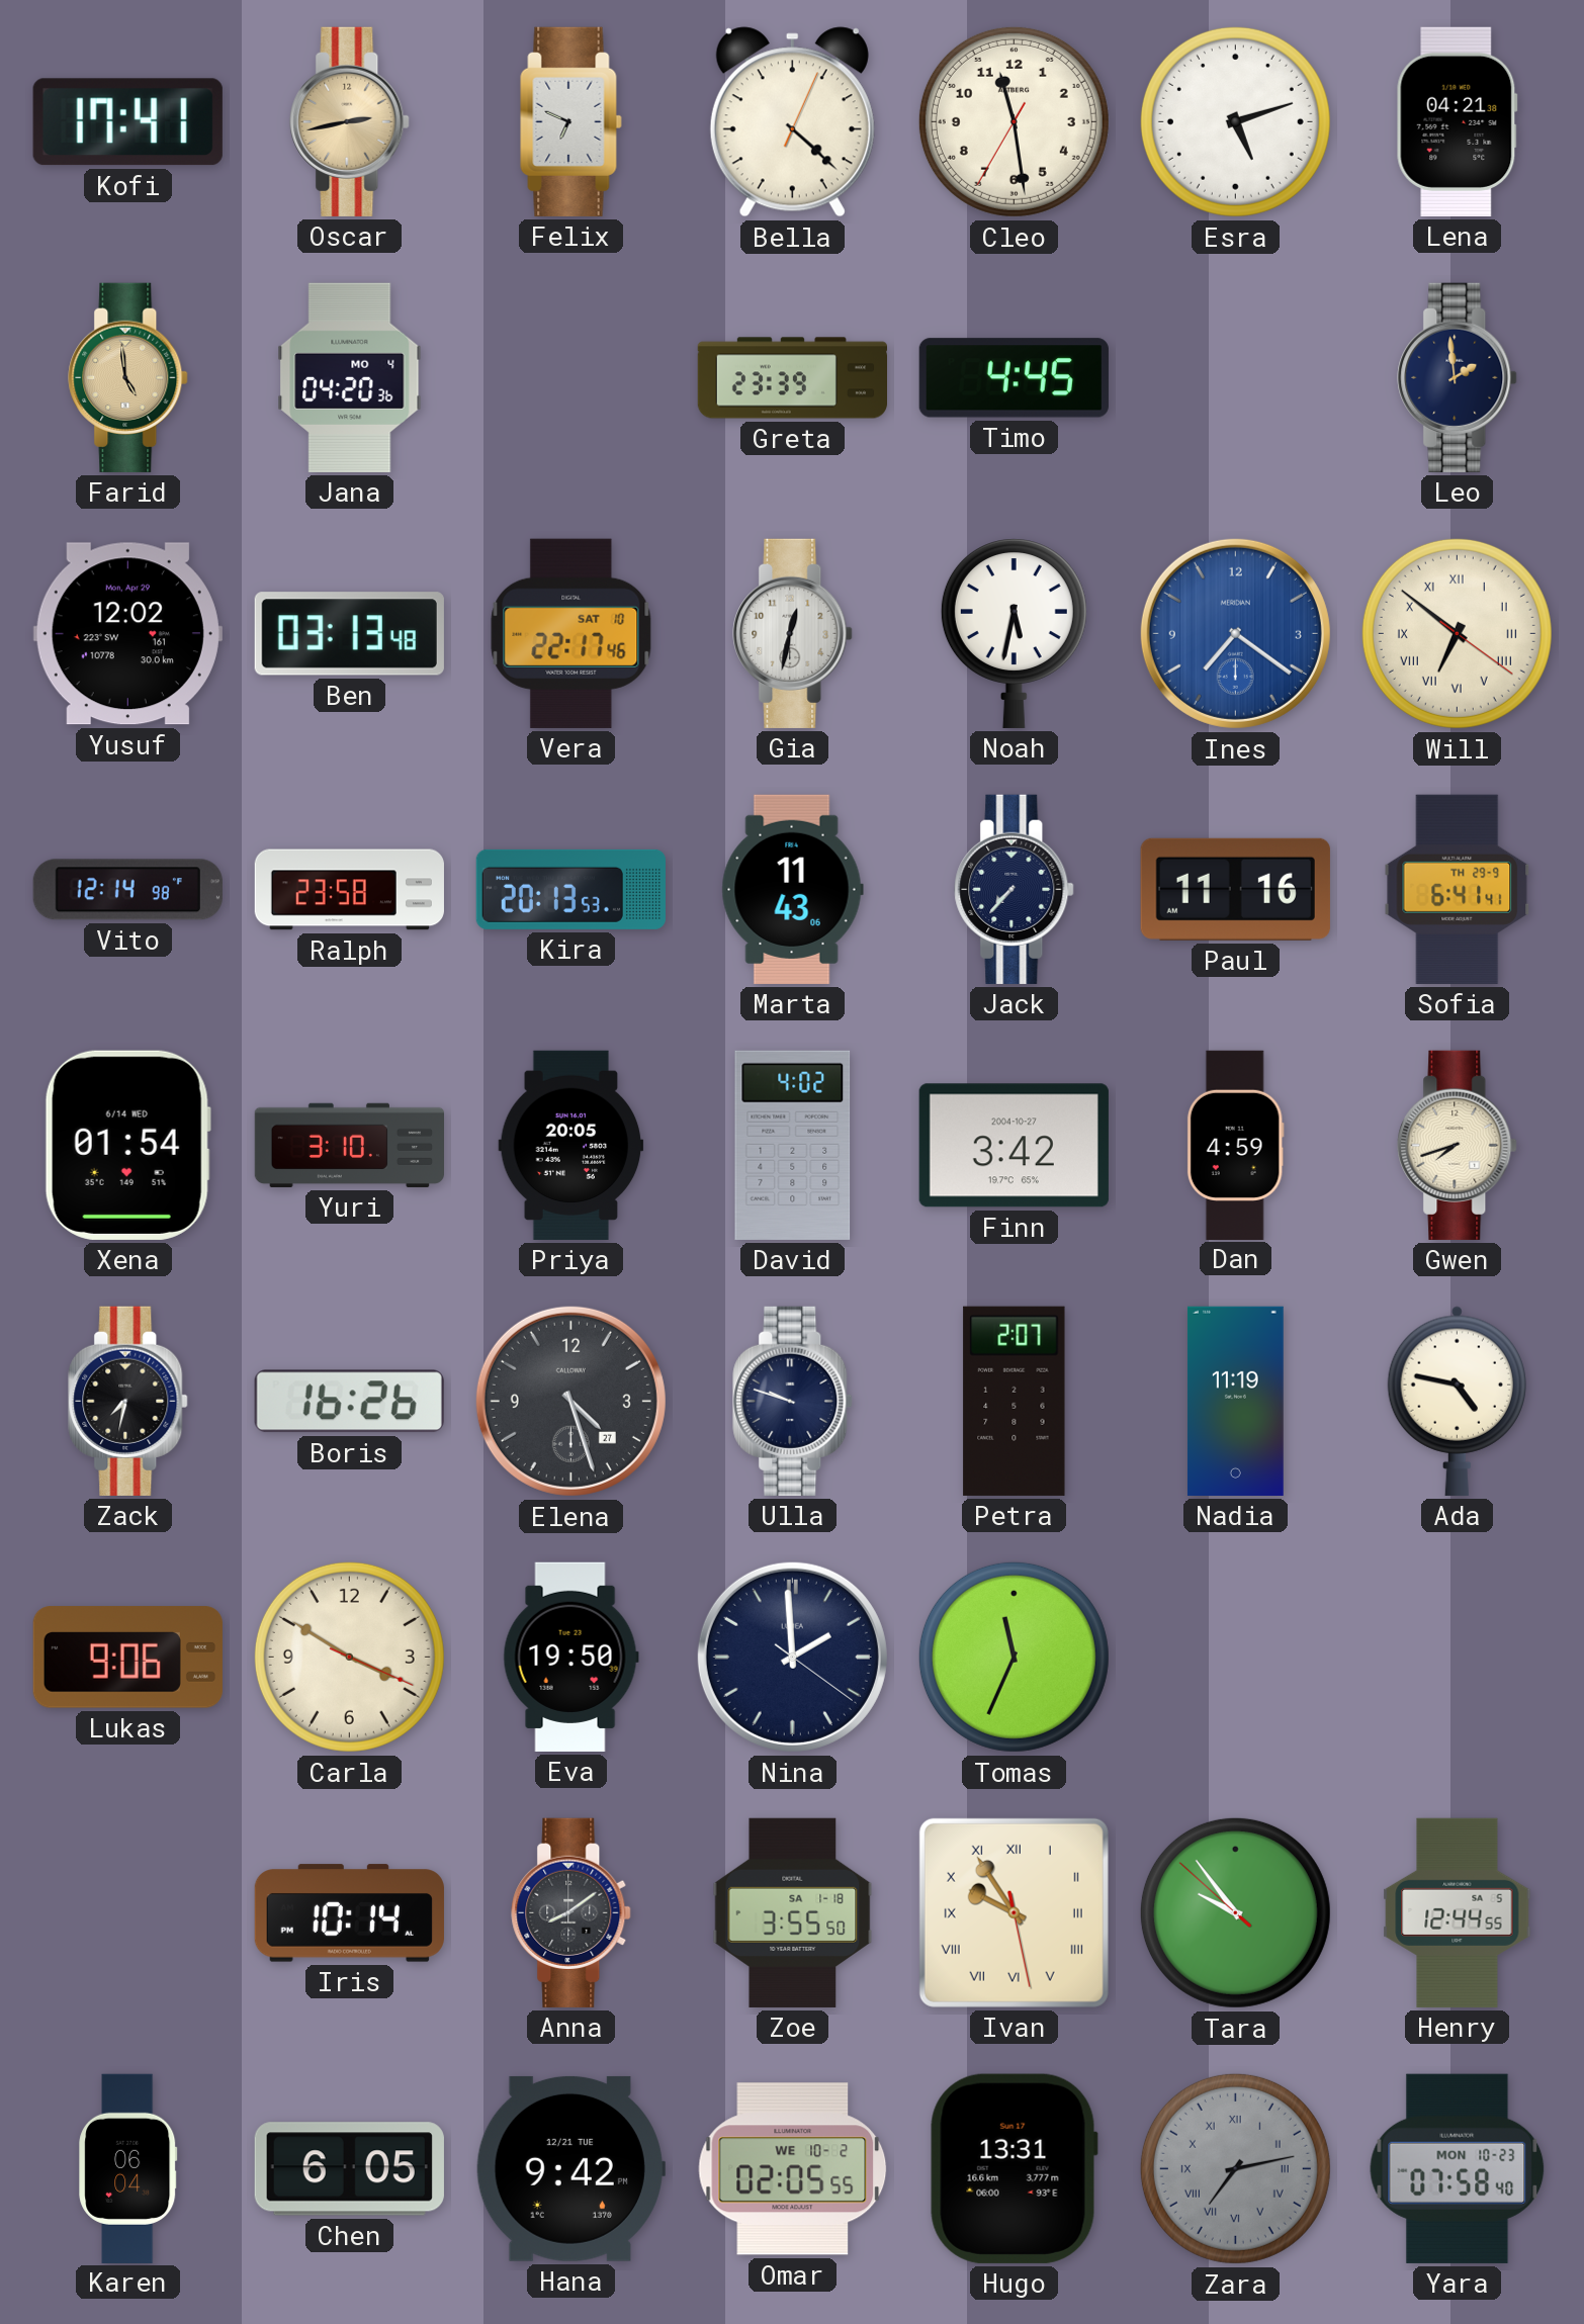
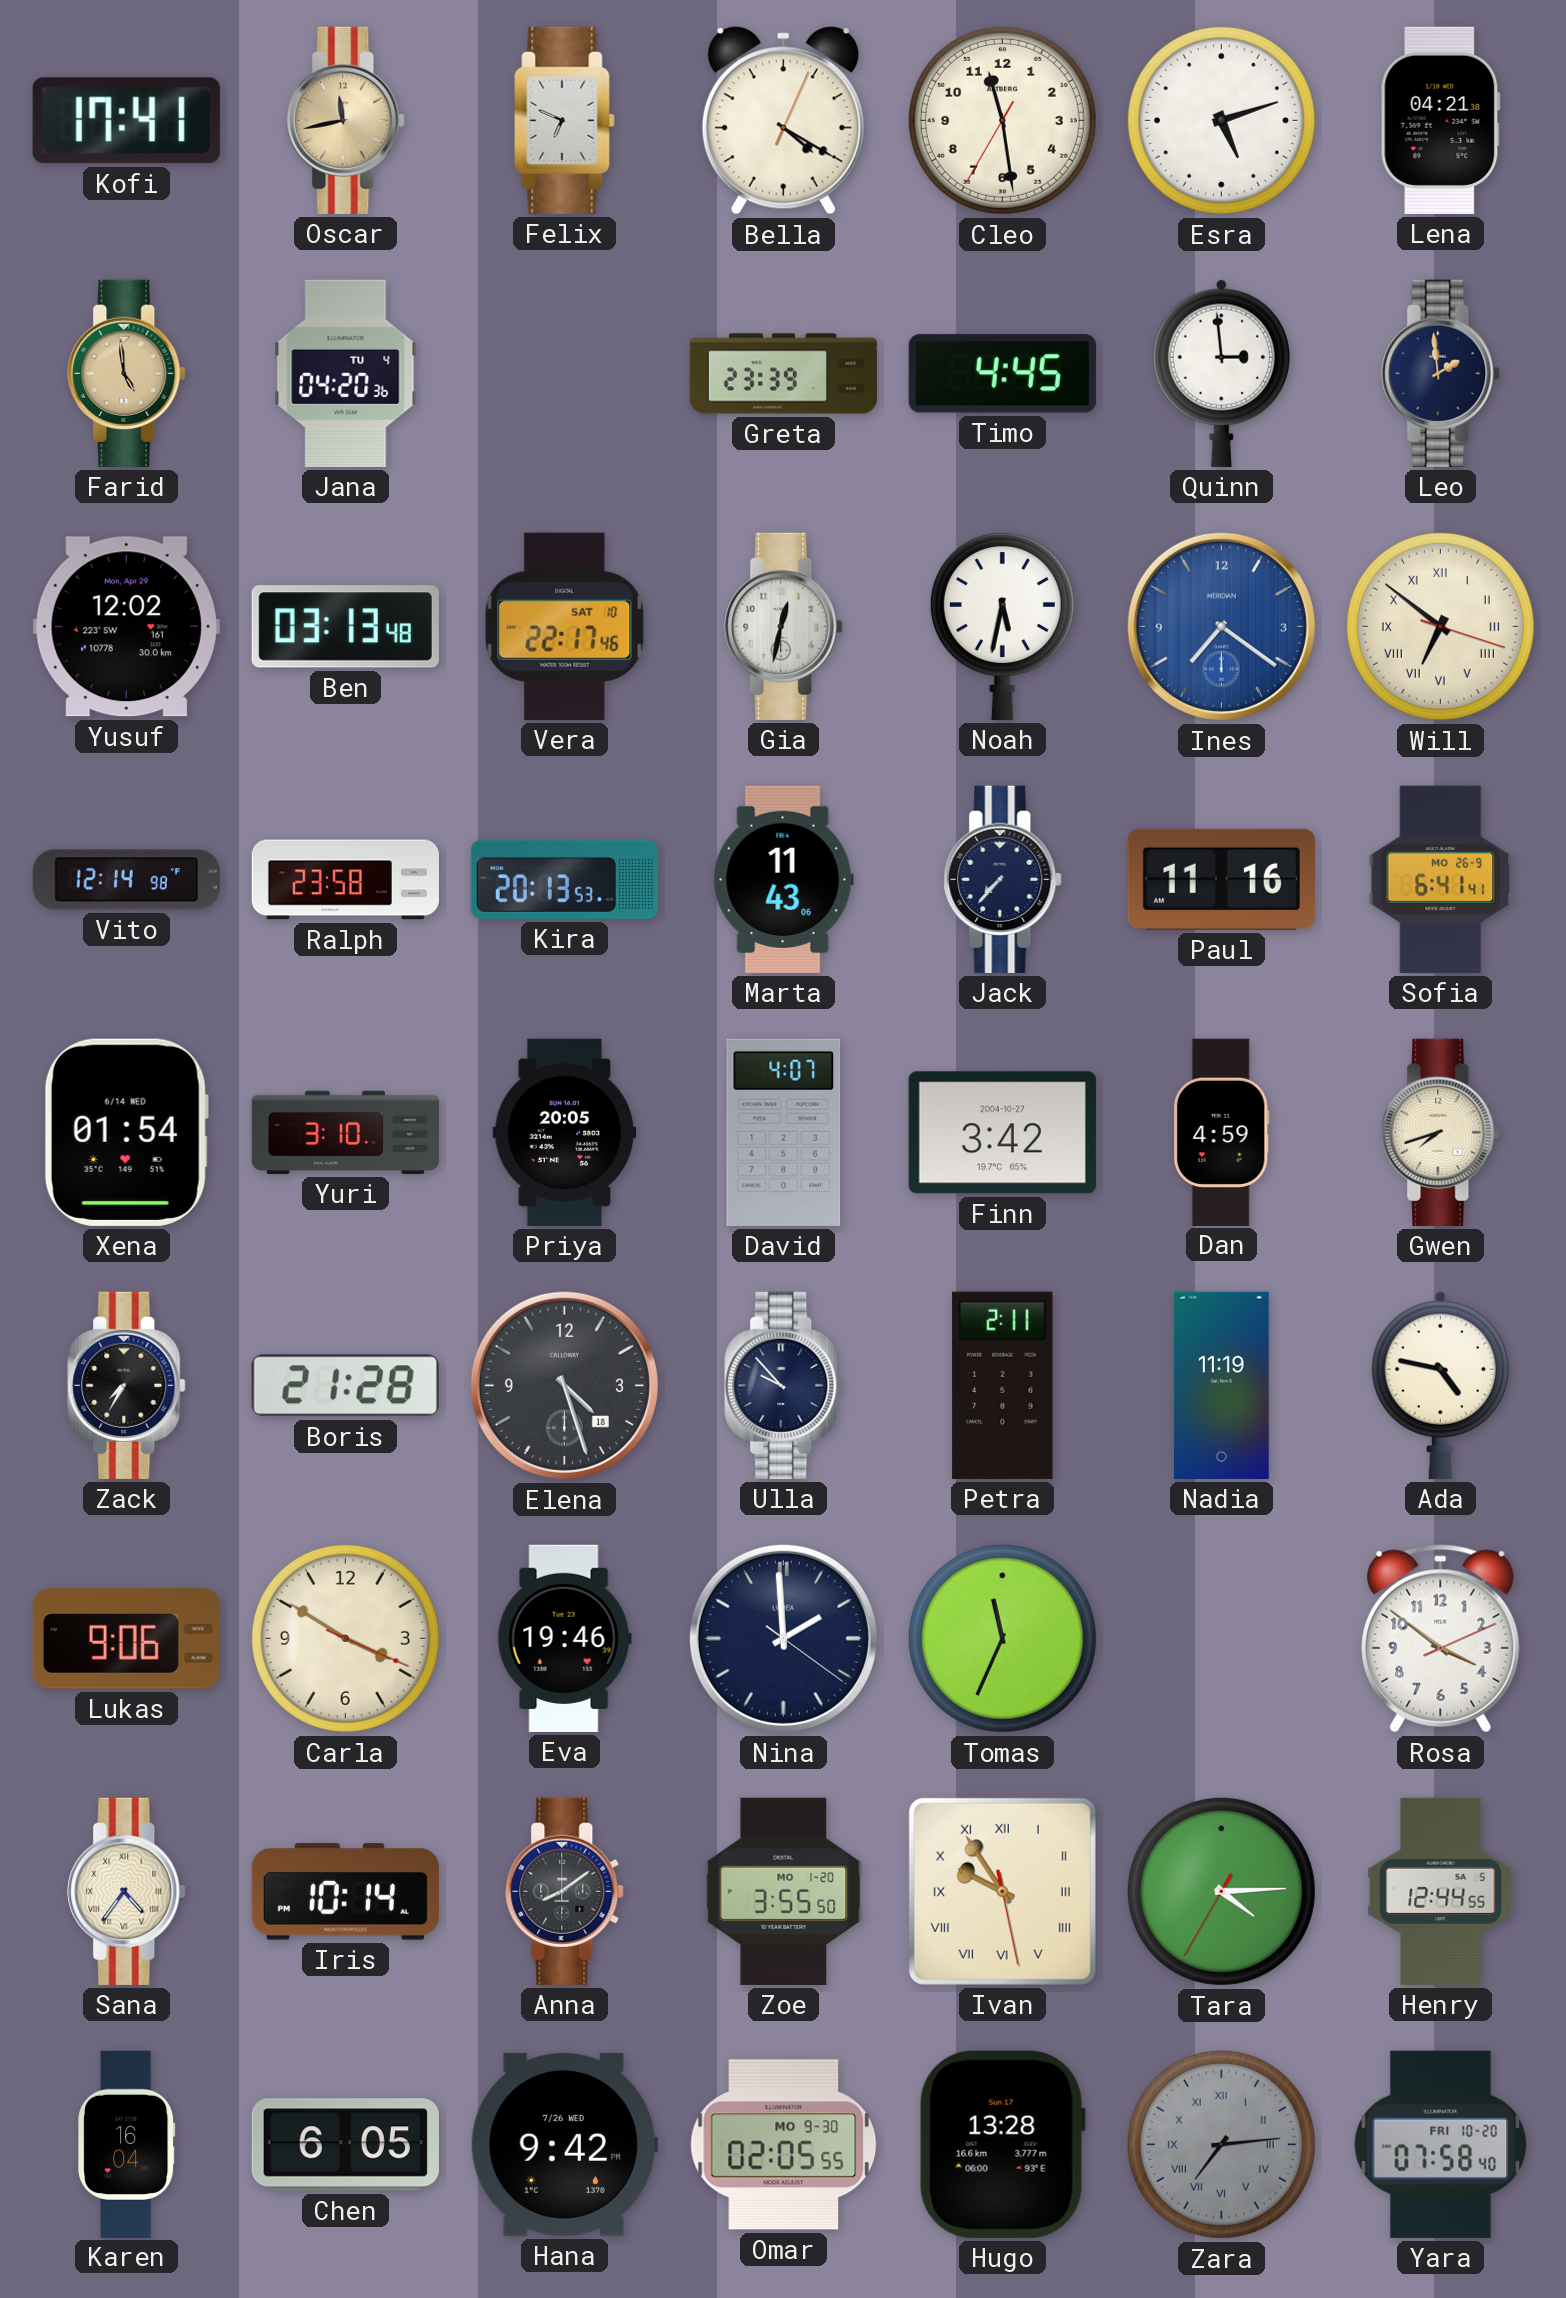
Oscar: 2:43 -> 11:43 (346, 120)
Bella: 4:22 -> 4:20 (783, 121)
Jana date: MO 4 -> TU 4 (346, 373)
Quinn: none -> 2:59 (1221, 373)
Will: 6:51:21 -> 6:51:18 (1440, 626)
Sofia date: TH 29-9 -> MO 26-9 (1441, 879)
David: 4:02 -> 4:07 (784, 1132)
Zack: 7:32 -> 7:35 (127, 1385)
Boris: 16:26 -> 21:28 (345, 1386)
Elena date: 27 -> 18 (564, 1385)
Ulla: 9:48 -> 9:53 (784, 1385)
Petra: 2:07 -> 2:11 (1003, 1385)
Eva: 19:50 -> 19:46 (564, 1638)
Rosa: none -> 3:51 (1441, 1639)
Sana: none -> 4:36 (127, 1891)
Zoe date: SA 1-18 -> MO 1-20 (784, 1891)
Tara: 9:53 -> 4:14 (1221, 1891)
Karen: 06:04 -> 16:04 (127, 2144)
Hana date: 12/21 TUE -> 7/26 WED (564, 2144)
Omar date: WE 10-2 -> MO 9-30 (784, 2145)
Hugo: 13:31 -> 13:28 (1002, 2144)
Zara: 7:13 -> 7:14 (1221, 2144)
Yara date: MON 10-23 -> FRI 10-20 (1441, 2144)
